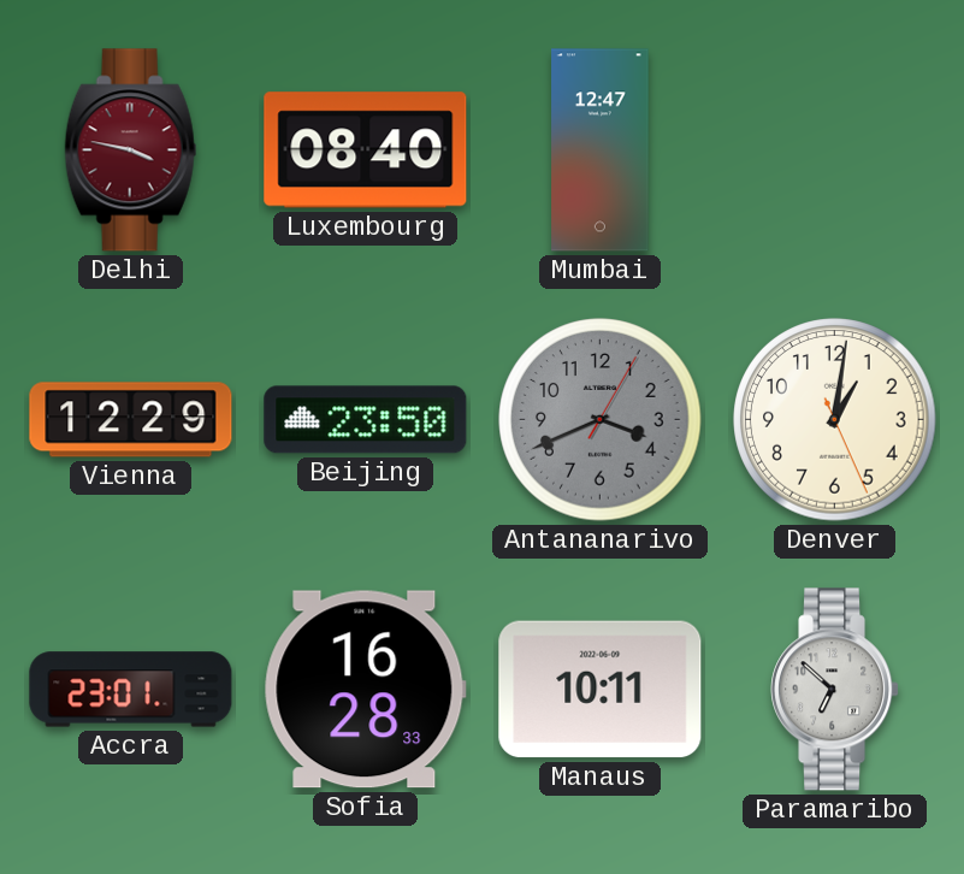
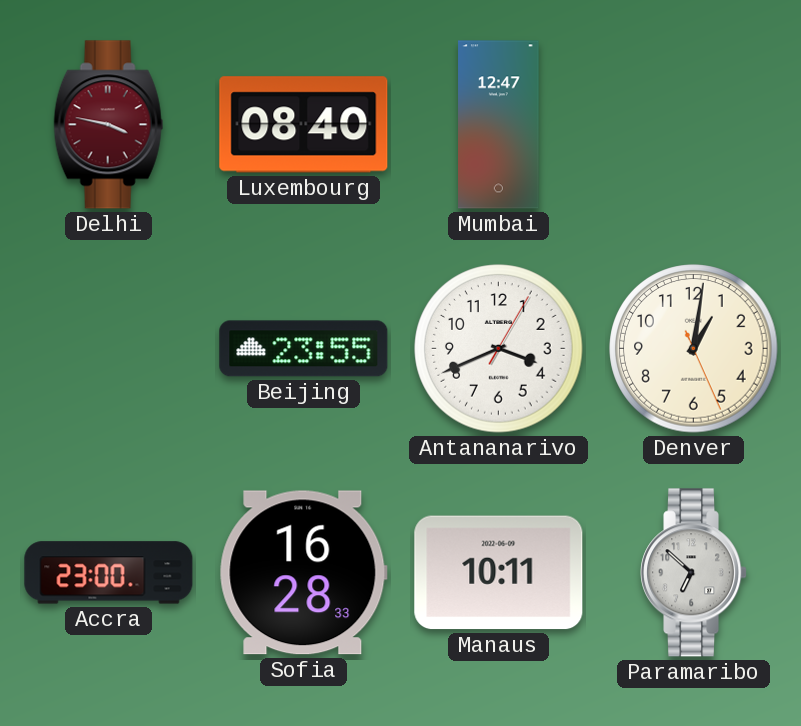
Vienna: 12:29 -> none (131, 420)
Beijing: 23:50 -> 23:55 (304, 349)
Antananarivo dial: grey -> white (499, 349)
Accra: 23:01 -> 23:00 (109, 573)
